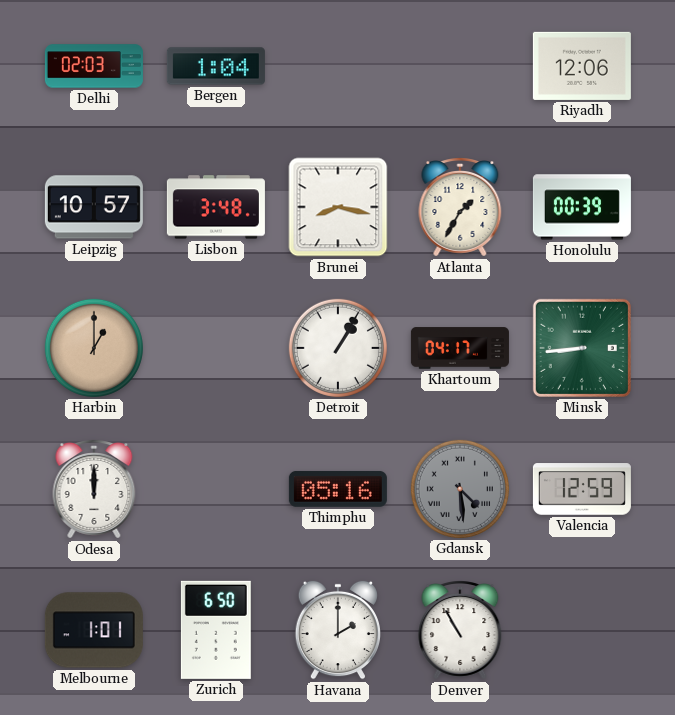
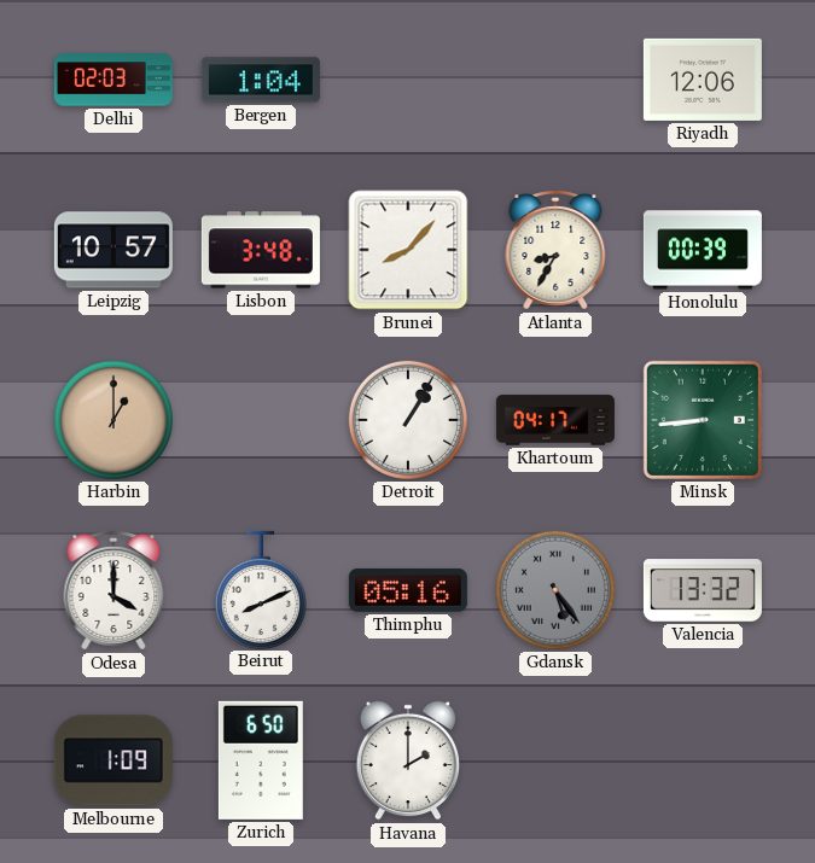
Brunei: 8:17 -> 8:07 (408, 250)
Atlanta: 1:35 -> 8:35 (555, 251)
Odesa: 12:00 -> 4:00 (113, 591)
Beirut: none -> 8:11 (261, 589)
Gdansk: 4:29 -> 5:24 (555, 590)
Valencia: 12:59 -> 13:32 (703, 590)
Melbourne: 1:01 -> 1:09 (113, 760)
Denver: 10:55 -> none (460, 631)
